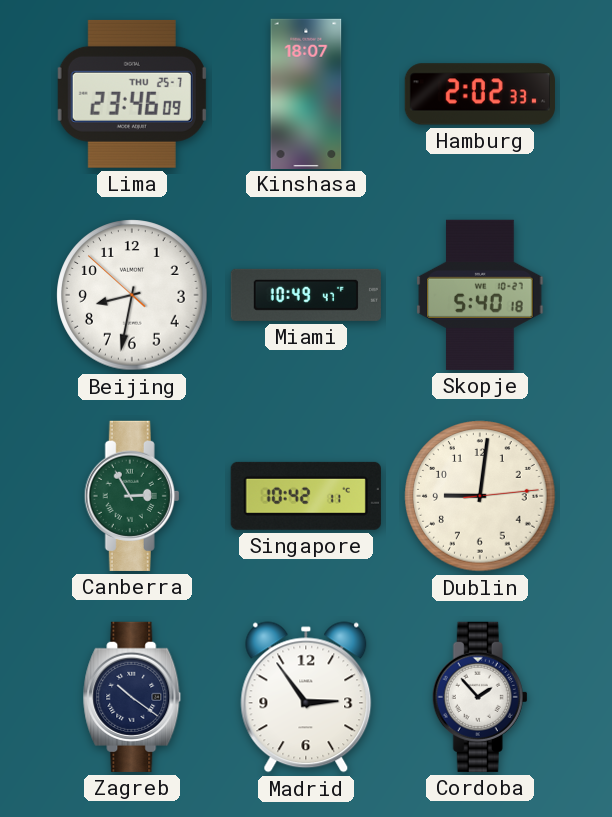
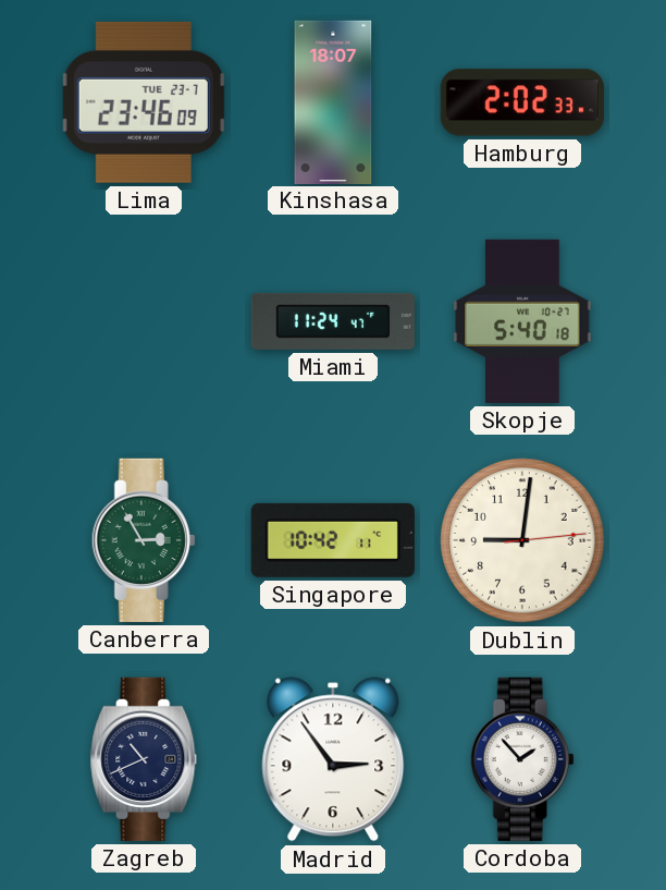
Lima date: THU 25-7 -> TUE 23-7 (144, 102)
Beijing: 8:31 -> none (132, 295)
Miami: 10:49 -> 11:24 (333, 321)
Zagreb: 10:21 -> 10:41 (144, 759)
